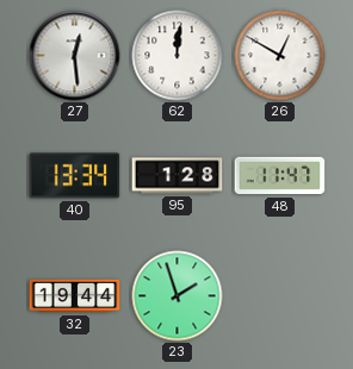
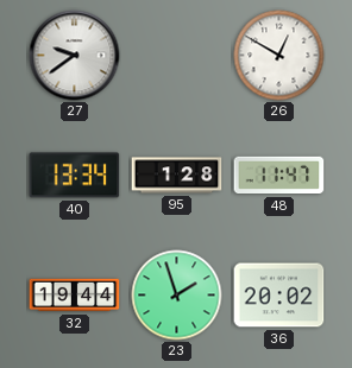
27: 12:29 -> 9:39 (75, 56)
62: 12:01 -> none (178, 56)
36: none -> 20:02 (279, 296)
